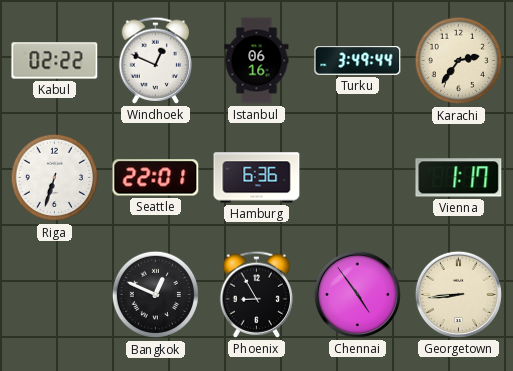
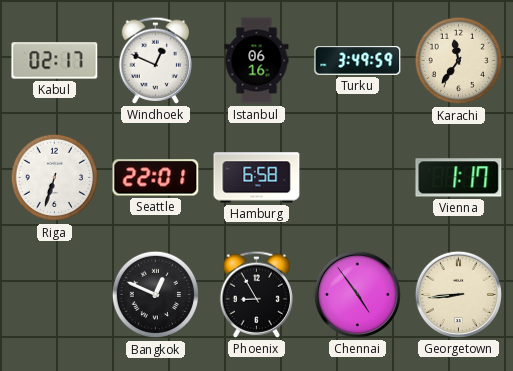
Kabul: 02:22 -> 02:17 (55, 61)
Turku: 3:49:44 -> 3:49:59 (358, 61)
Karachi: 2:36 -> 11:36 (459, 61)
Hamburg: 6:36 -> 6:58 (257, 178)
